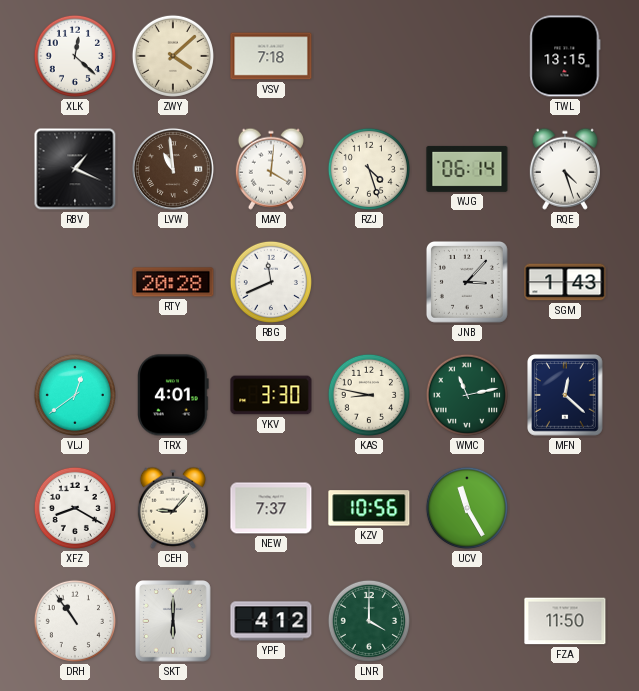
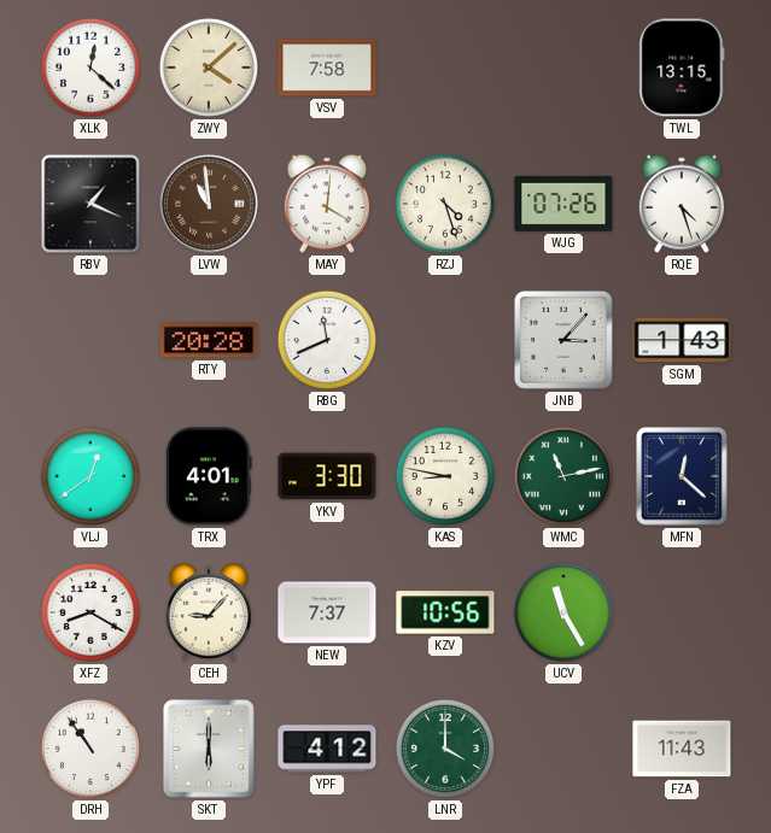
VSV: 7:18 -> 7:58 (327, 68)
WJG: 06:14 -> 07:26 (563, 204)
FZA: 11:50 -> 11:43 (682, 749)
